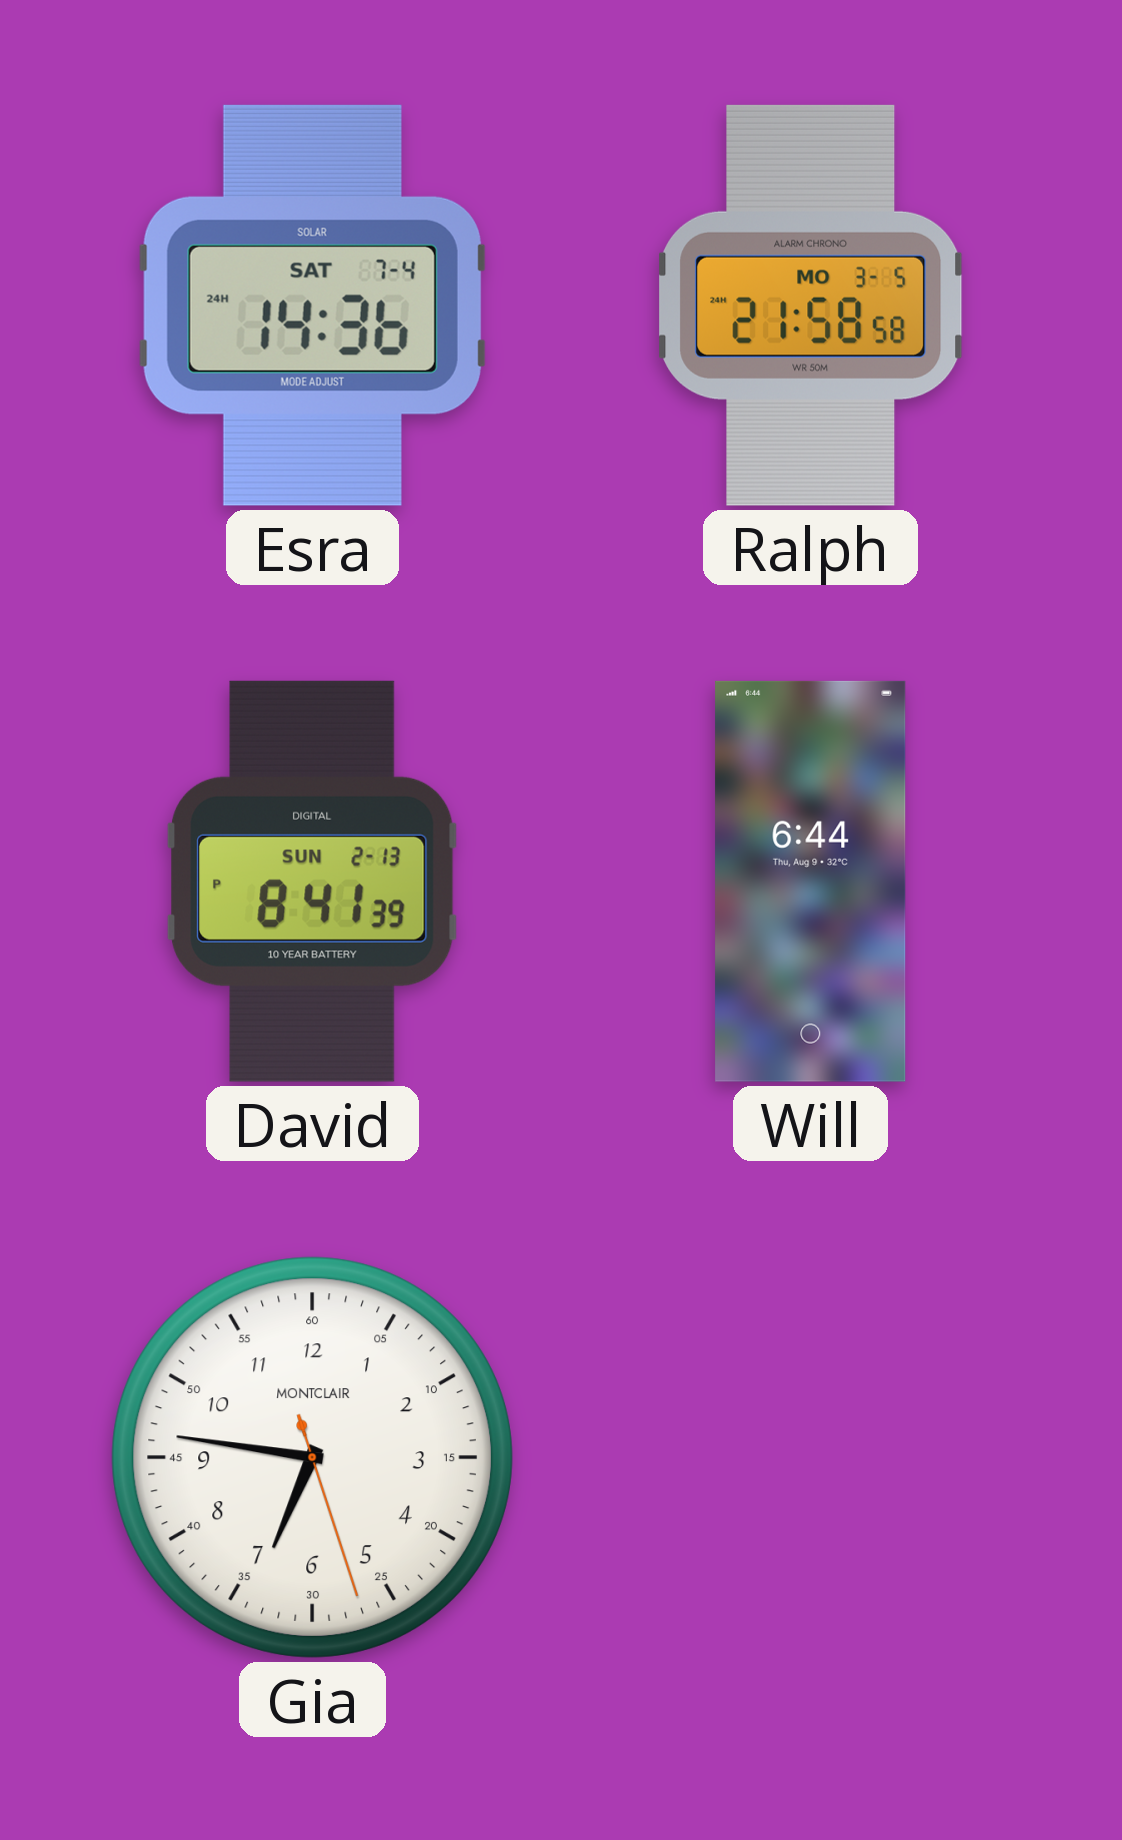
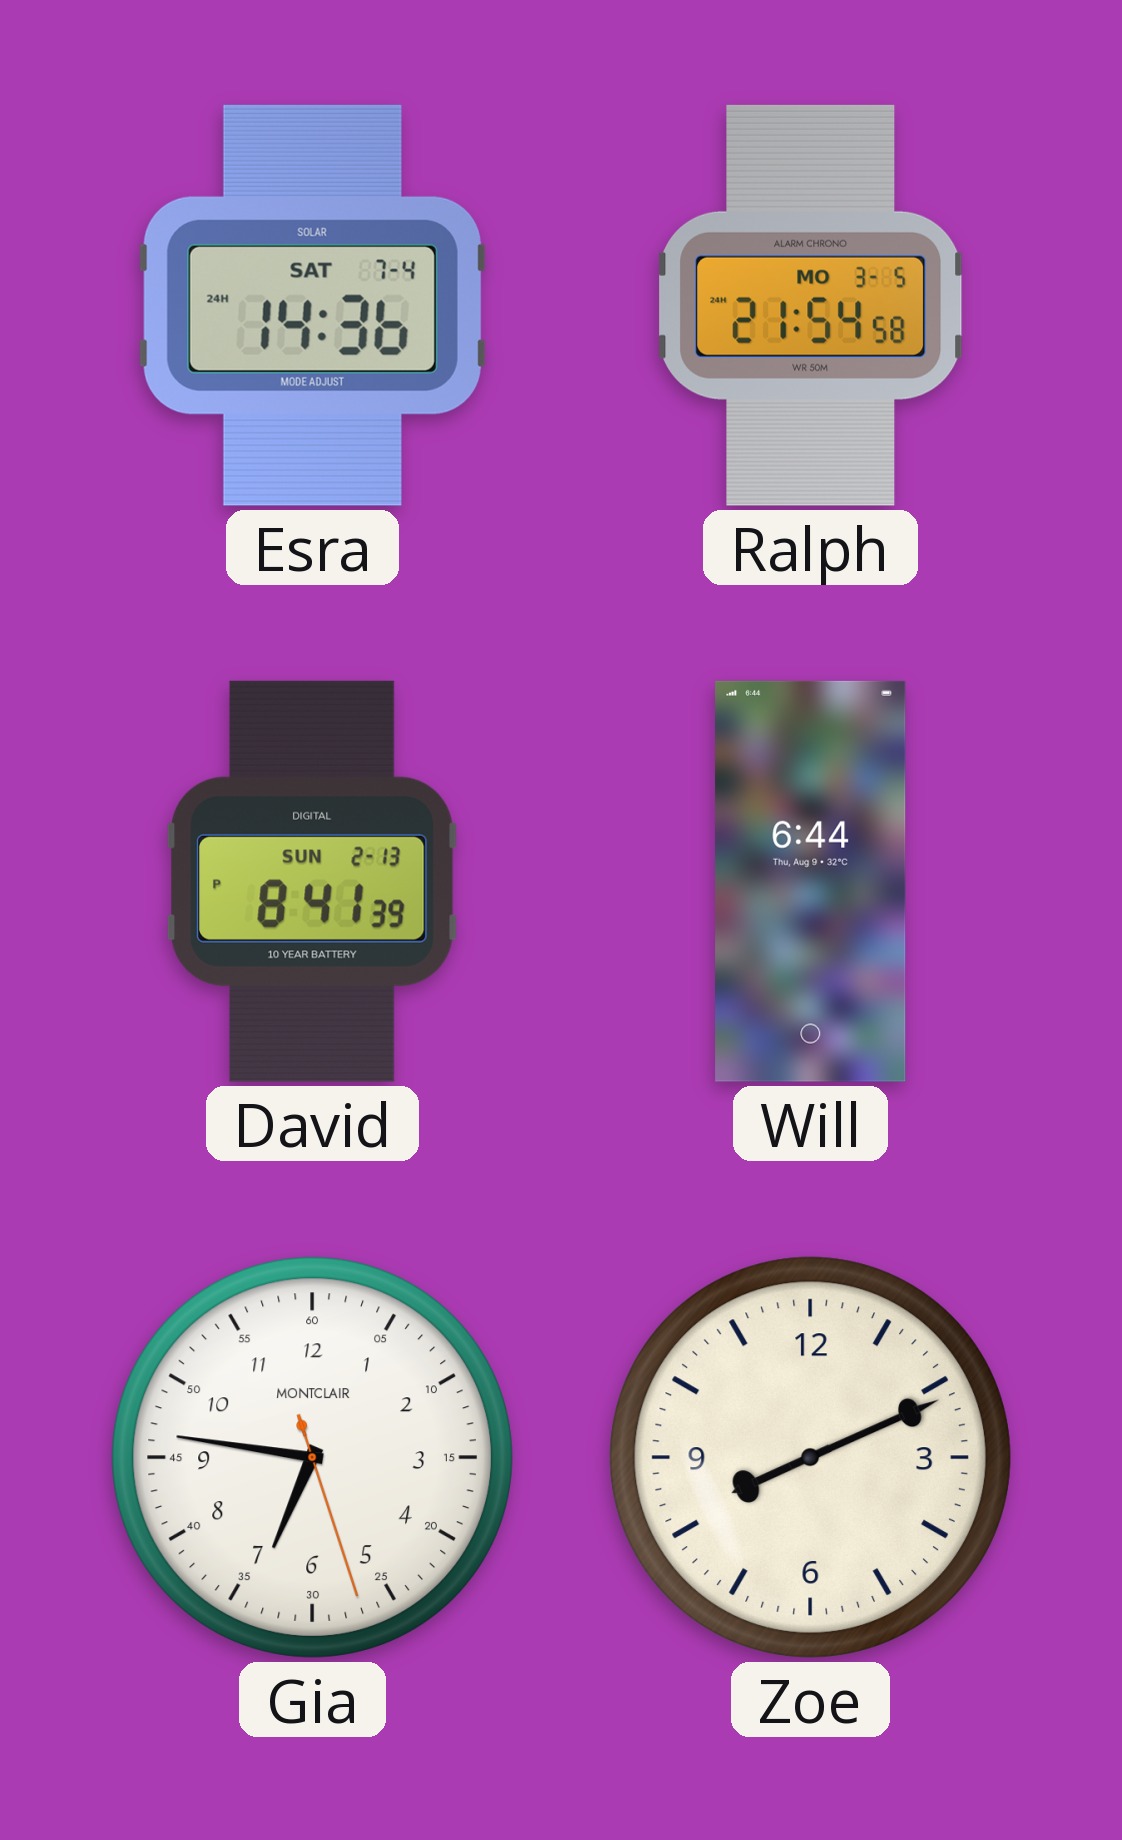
Ralph: 21:58 -> 21:54 (811, 305)
Zoe: none -> 8:11 (810, 1457)
